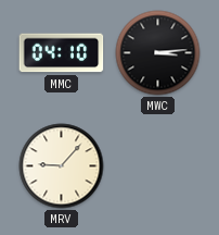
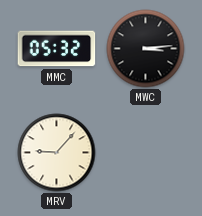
MMC: 04:10 -> 05:32 (57, 49)
